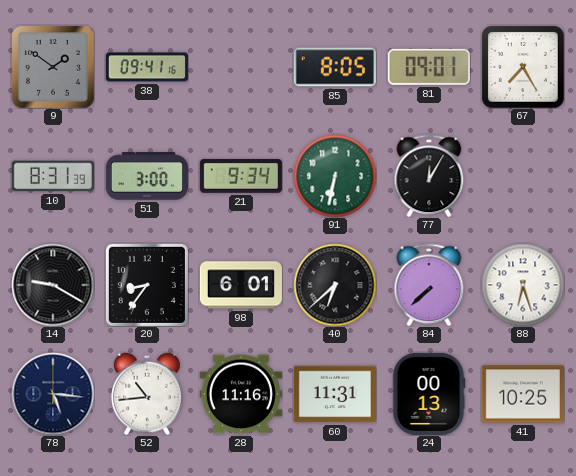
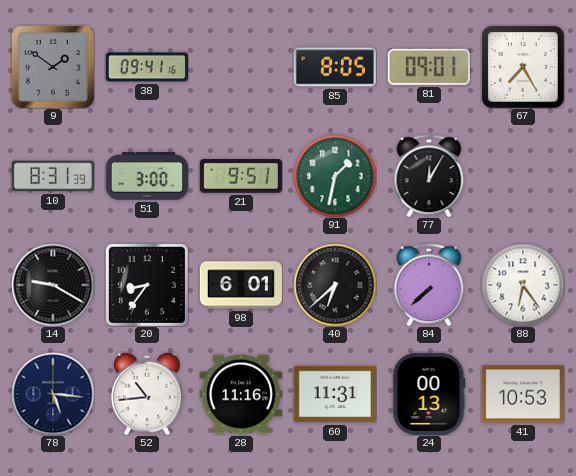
21: 9:34 -> 9:51 (241, 176)
91: 6:32 -> 1:32 (335, 176)
88: 6:27 -> 6:24 (523, 285)
41: 10:25 -> 10:53 (523, 394)
